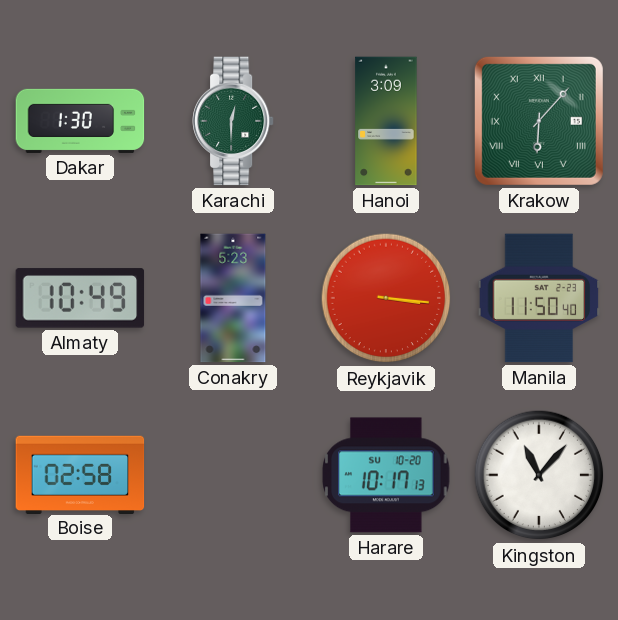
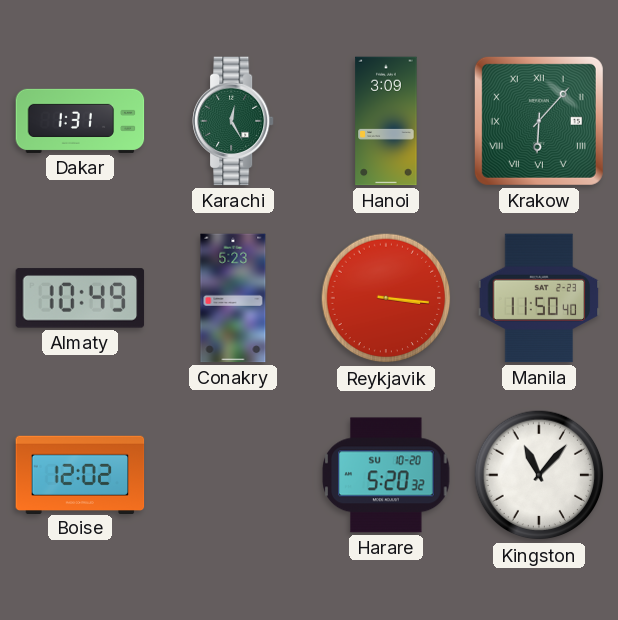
Dakar: 1:30 -> 1:31 (80, 121)
Karachi: 12:30 -> 12:25 (234, 121)
Boise: 02:58 -> 12:02 (80, 474)
Harare: 10:17 -> 5:20 (386, 475)
